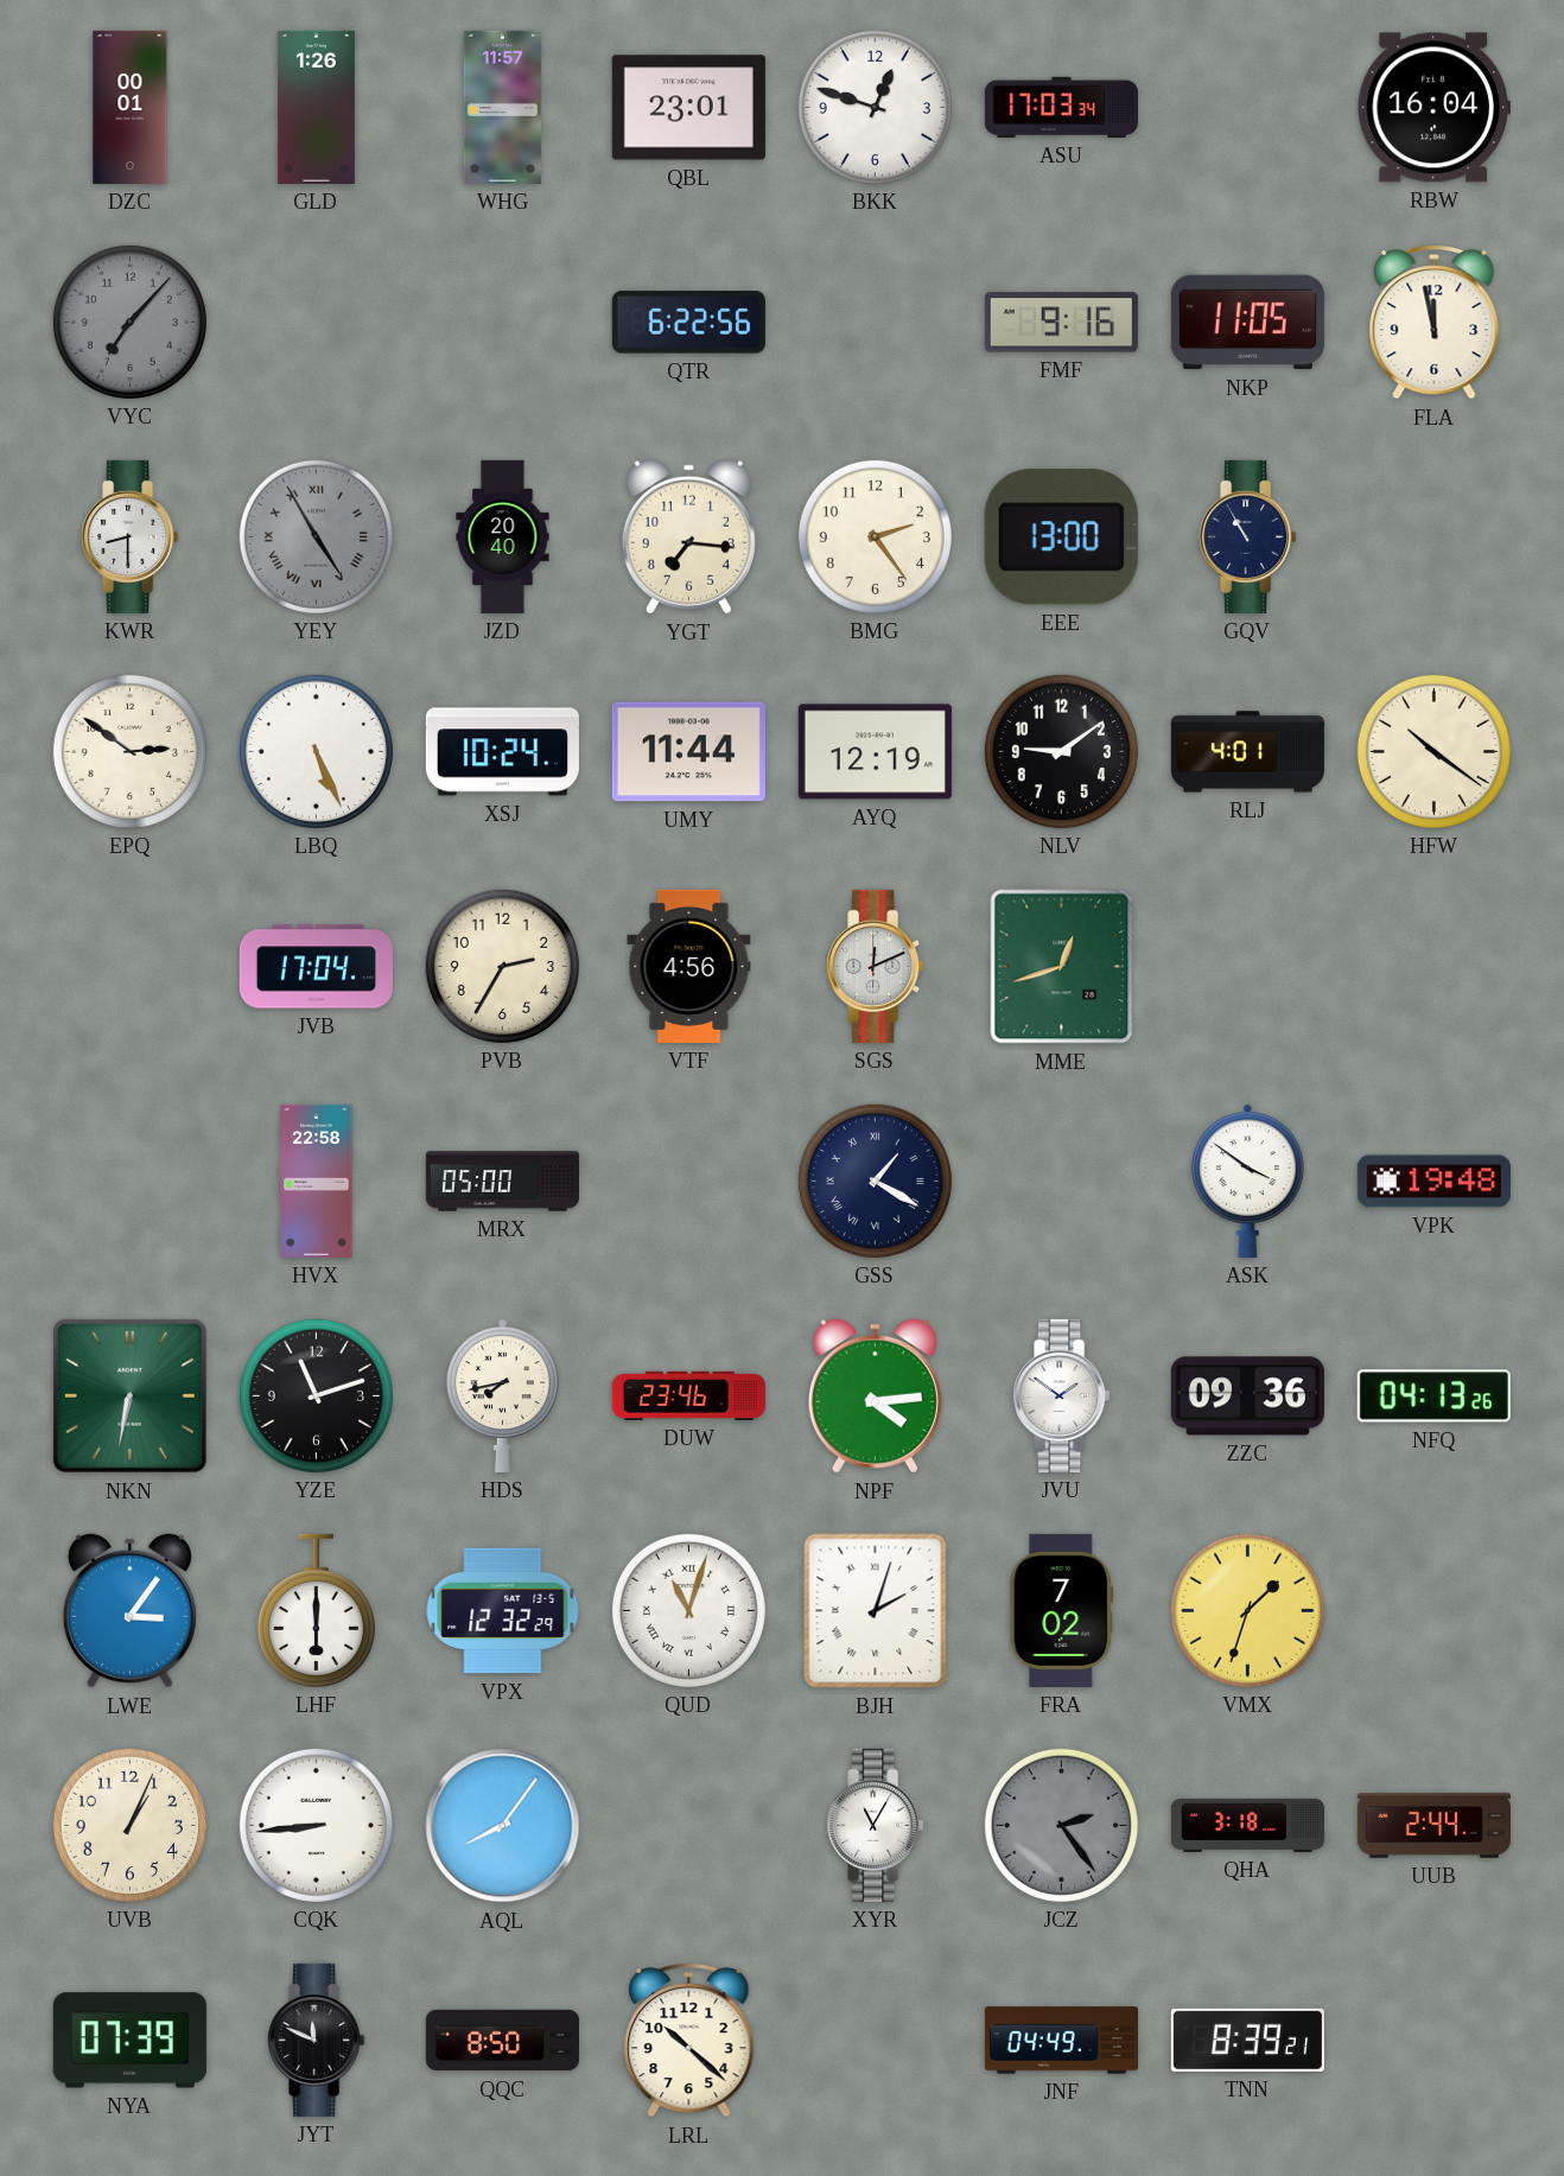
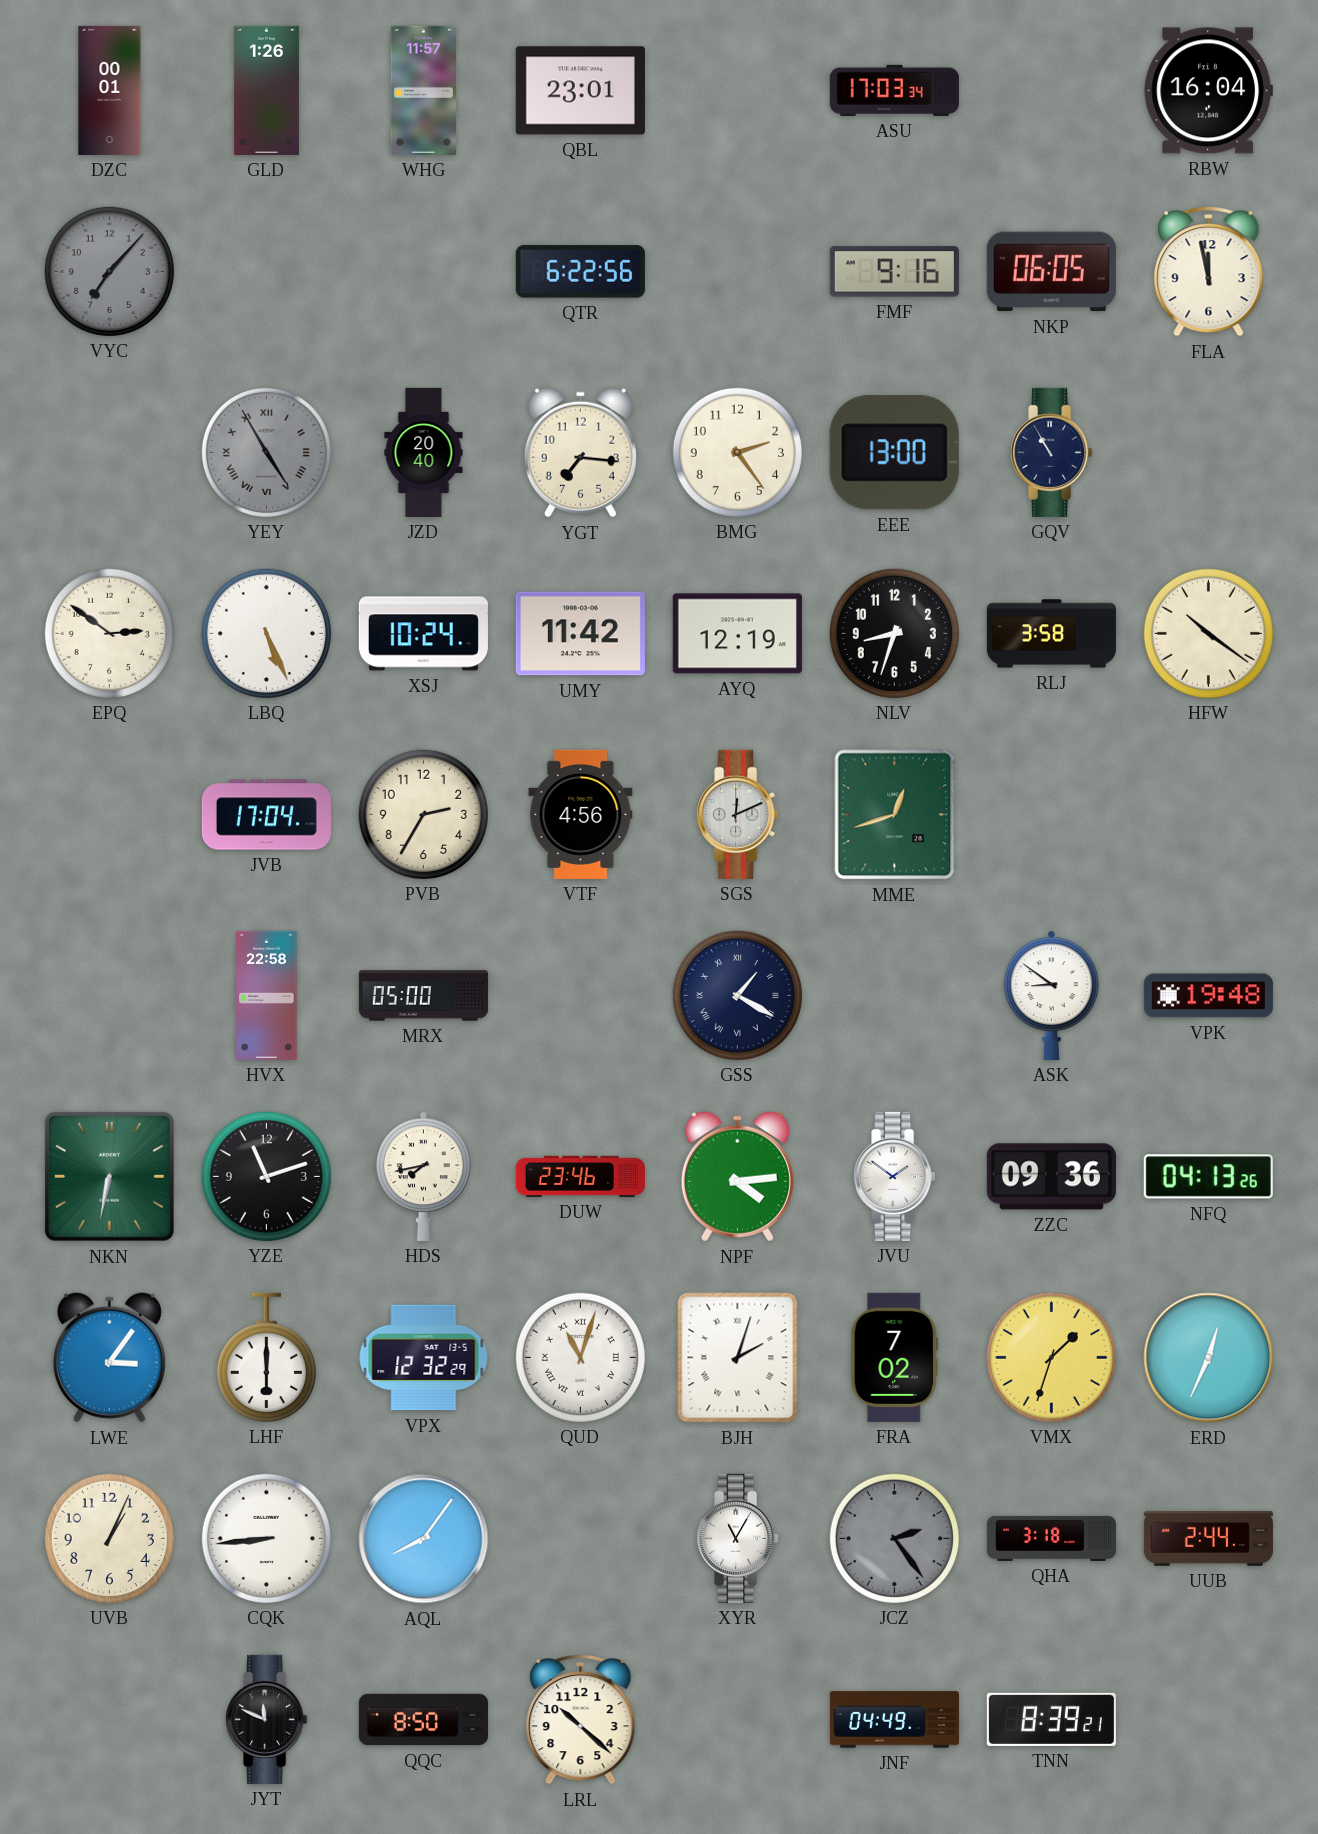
BKK: 12:48 -> none (875, 107)
NKP: 11:05 -> 06:05 (1051, 272)
KWR: 8:30 -> none (131, 536)
UMY: 11:44 -> 11:42 (580, 634)
NLV: 9:09 -> 8:33 (894, 633)
RLJ: 4:01 -> 3:58 (1051, 634)
ASK: 3:51 -> 8:51 (1052, 995)
ERD: none -> 12:34 (1209, 1358)
NYA: 07:39 -> none (129, 2041)
